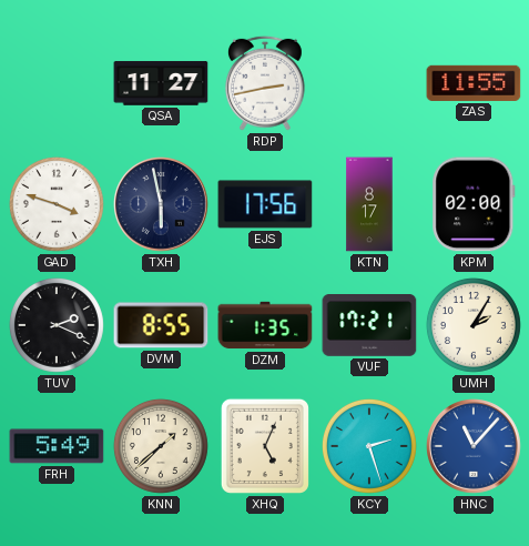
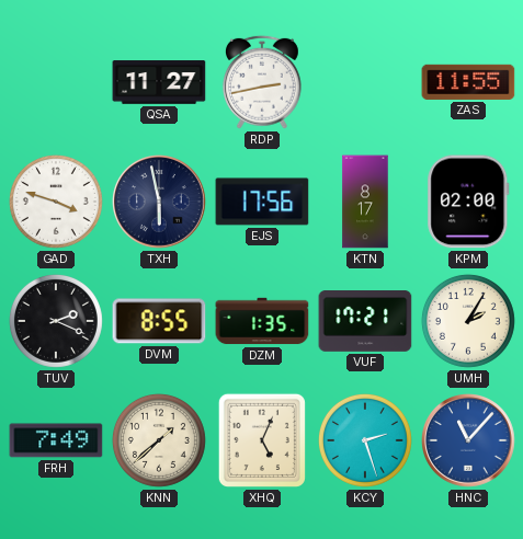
FRH: 5:49 -> 7:49 (56, 440)
